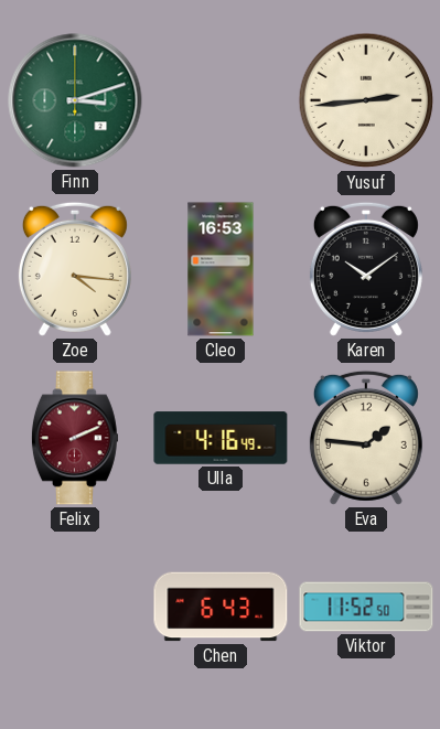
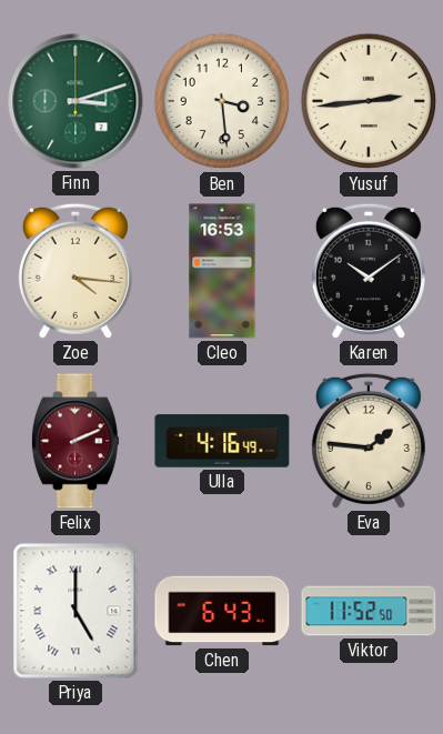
Ben: none -> 3:29 (222, 101)
Priya: none -> 5:00 (75, 611)
